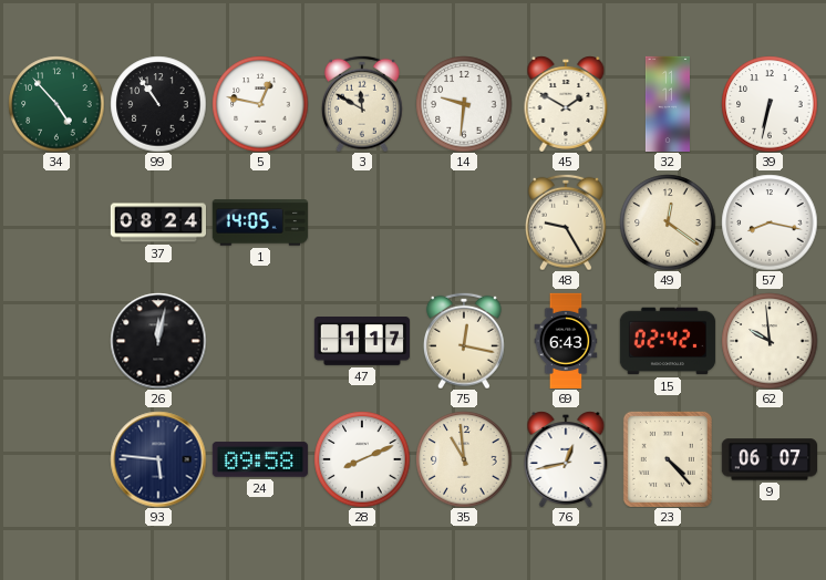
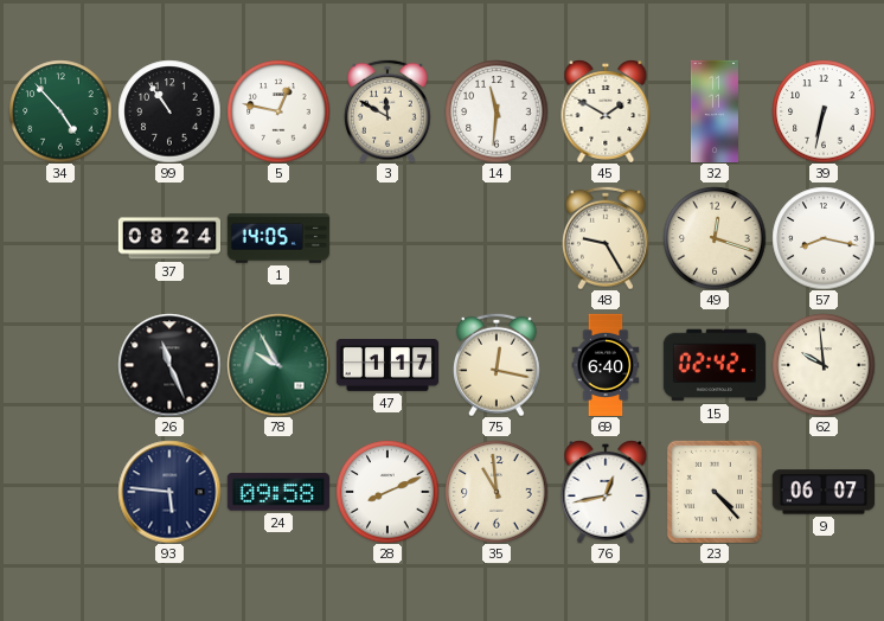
14: 9:31 -> 11:31 (497, 111)
49: 12:21 -> 12:18 (715, 238)
26: 12:02 -> 11:26 (169, 365)
78: none -> 9:55 (278, 365)
69: 6:43 -> 6:40 (606, 364)
